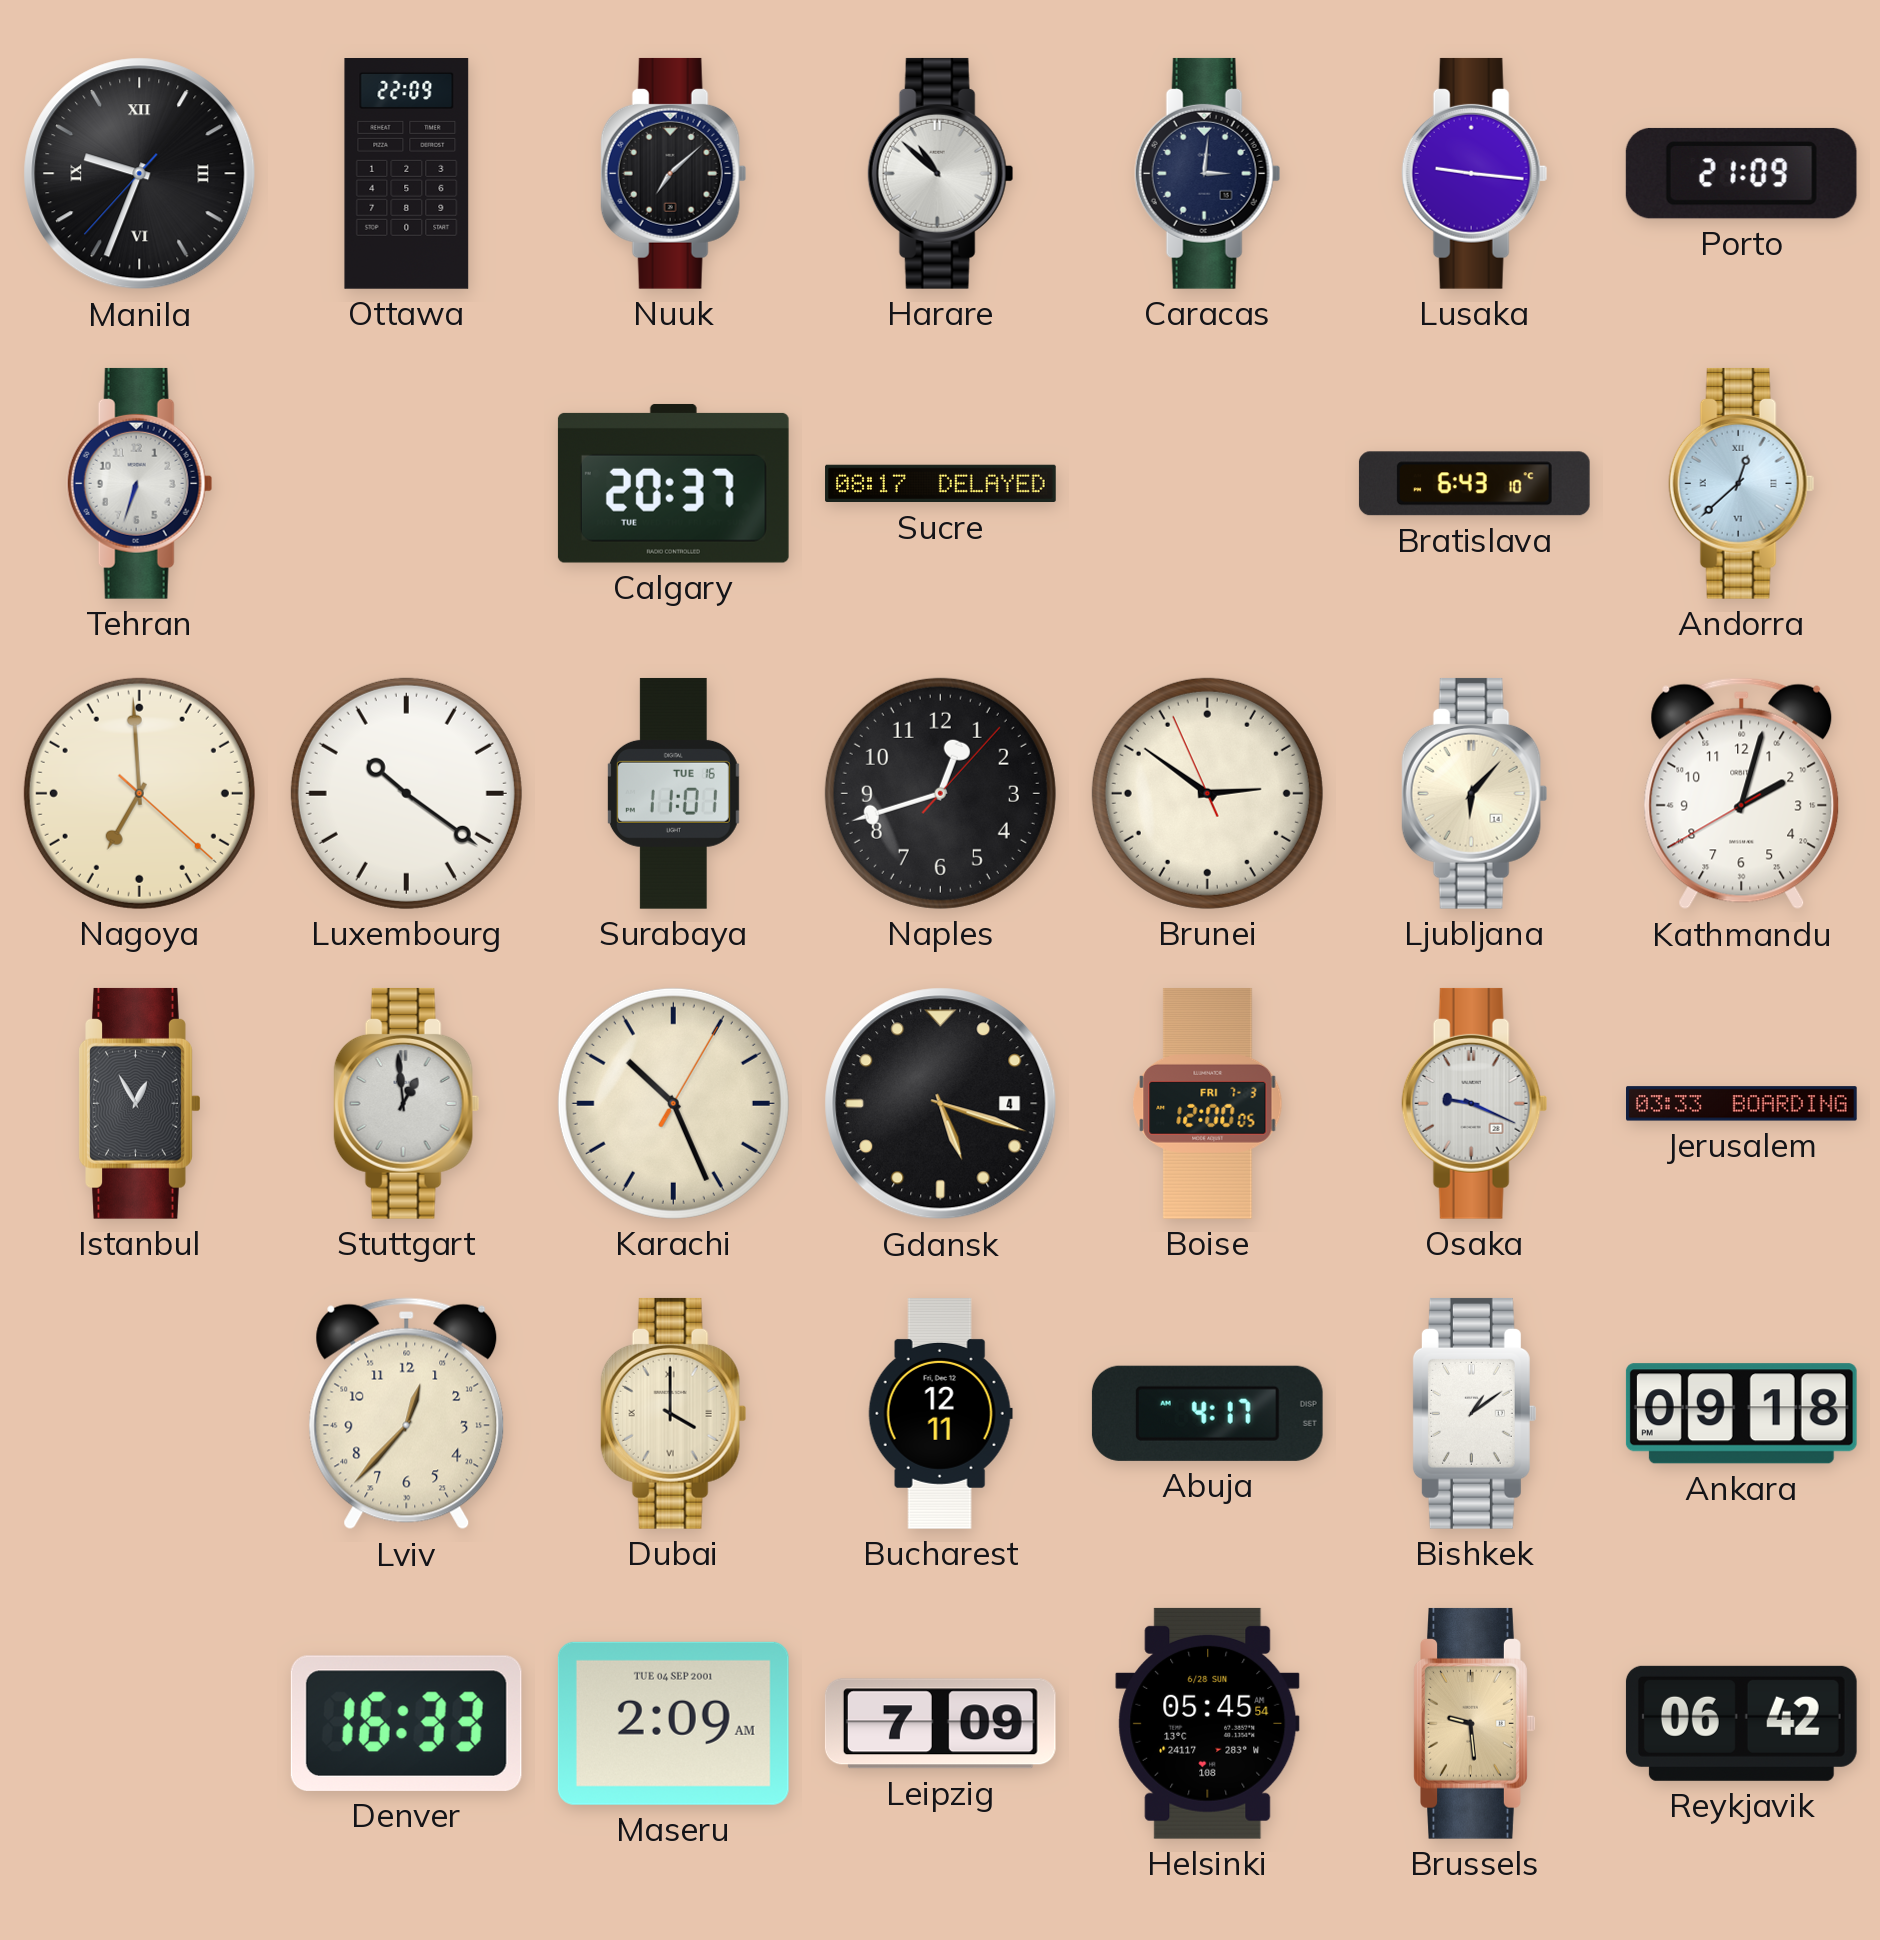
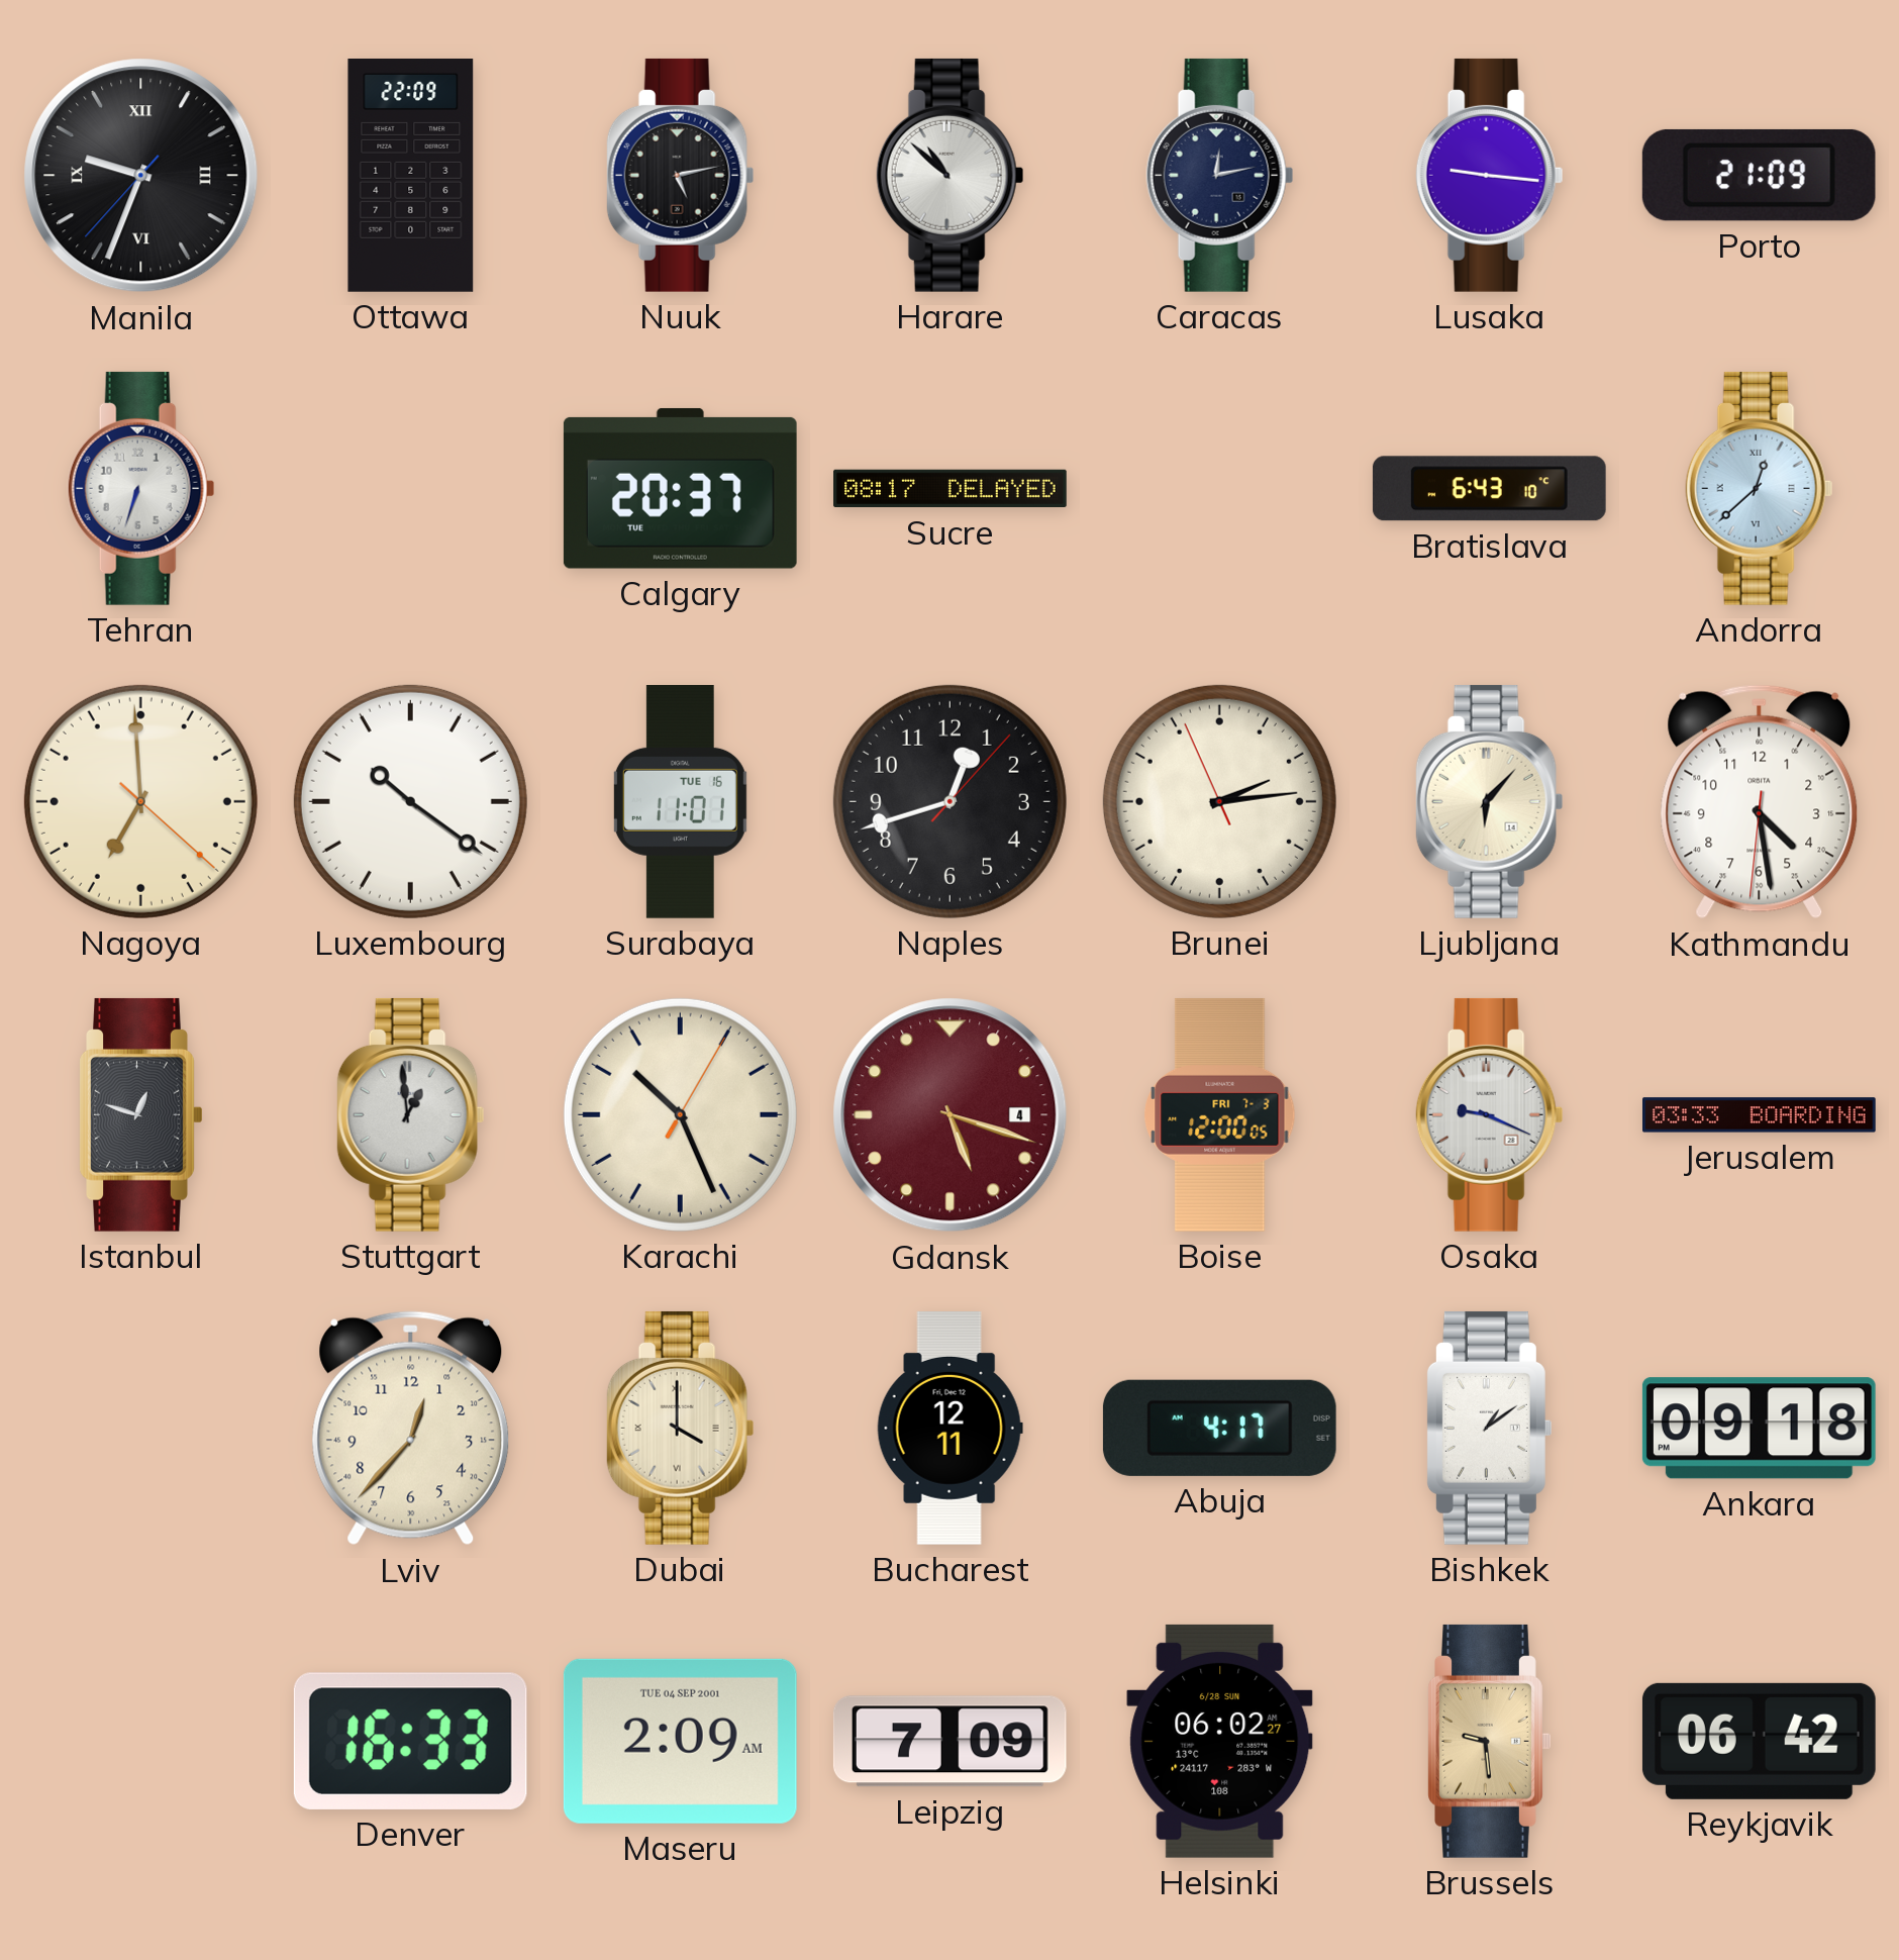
Nuuk: 7:08 -> 5:13 (681, 175)
Caracas: 3:01 -> 12:13 (1220, 175)
Brunei: 2:50 -> 2:13 (1219, 801)
Kathmandu: 2:02 -> 4:28 (1760, 802)
Istanbul: 12:55 -> 12:48 (141, 1114)
Gdansk dial: black -> burgundy (951, 1115)
Helsinki: 05:45 -> 06:02 (1220, 1741)
